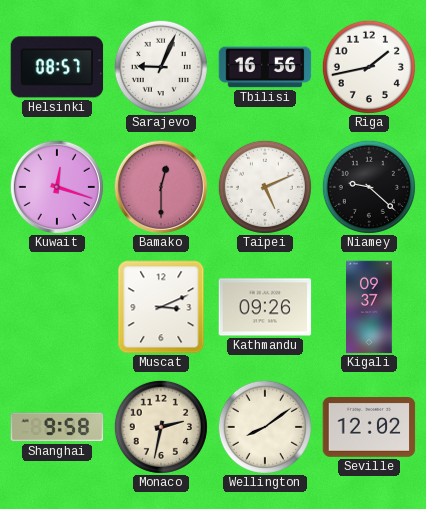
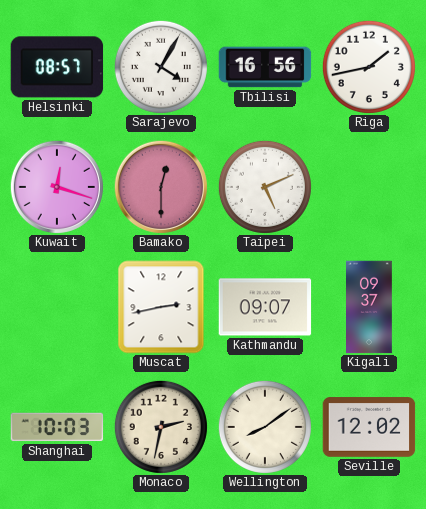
Sarajevo: 9:04 -> 4:05 (161, 67)
Niamey: 9:22 -> none (369, 187)
Muscat: 3:11 -> 2:43 (161, 307)
Kathmandu: 09:26 -> 09:07 (265, 307)
Shanghai: 9:58 -> 10:03 (57, 427)
